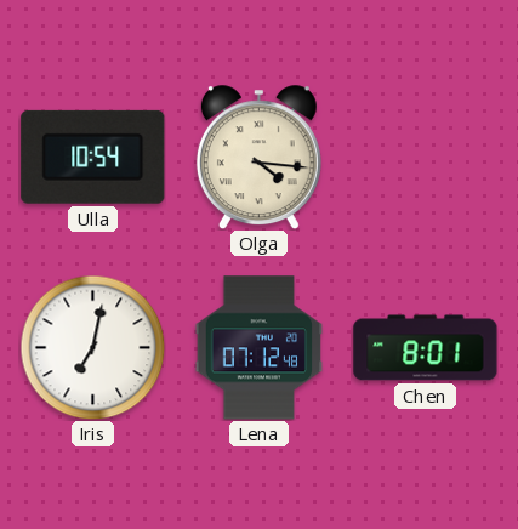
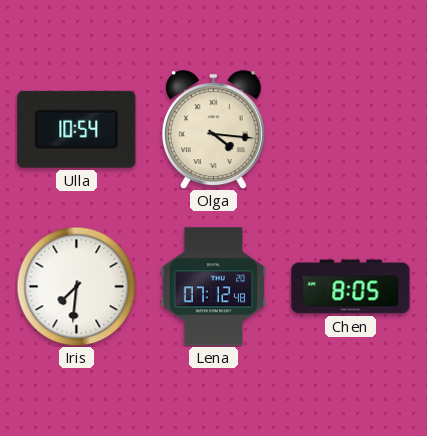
Iris: 7:02 -> 7:31 (76, 286)
Chen: 8:01 -> 8:05 (351, 287)
